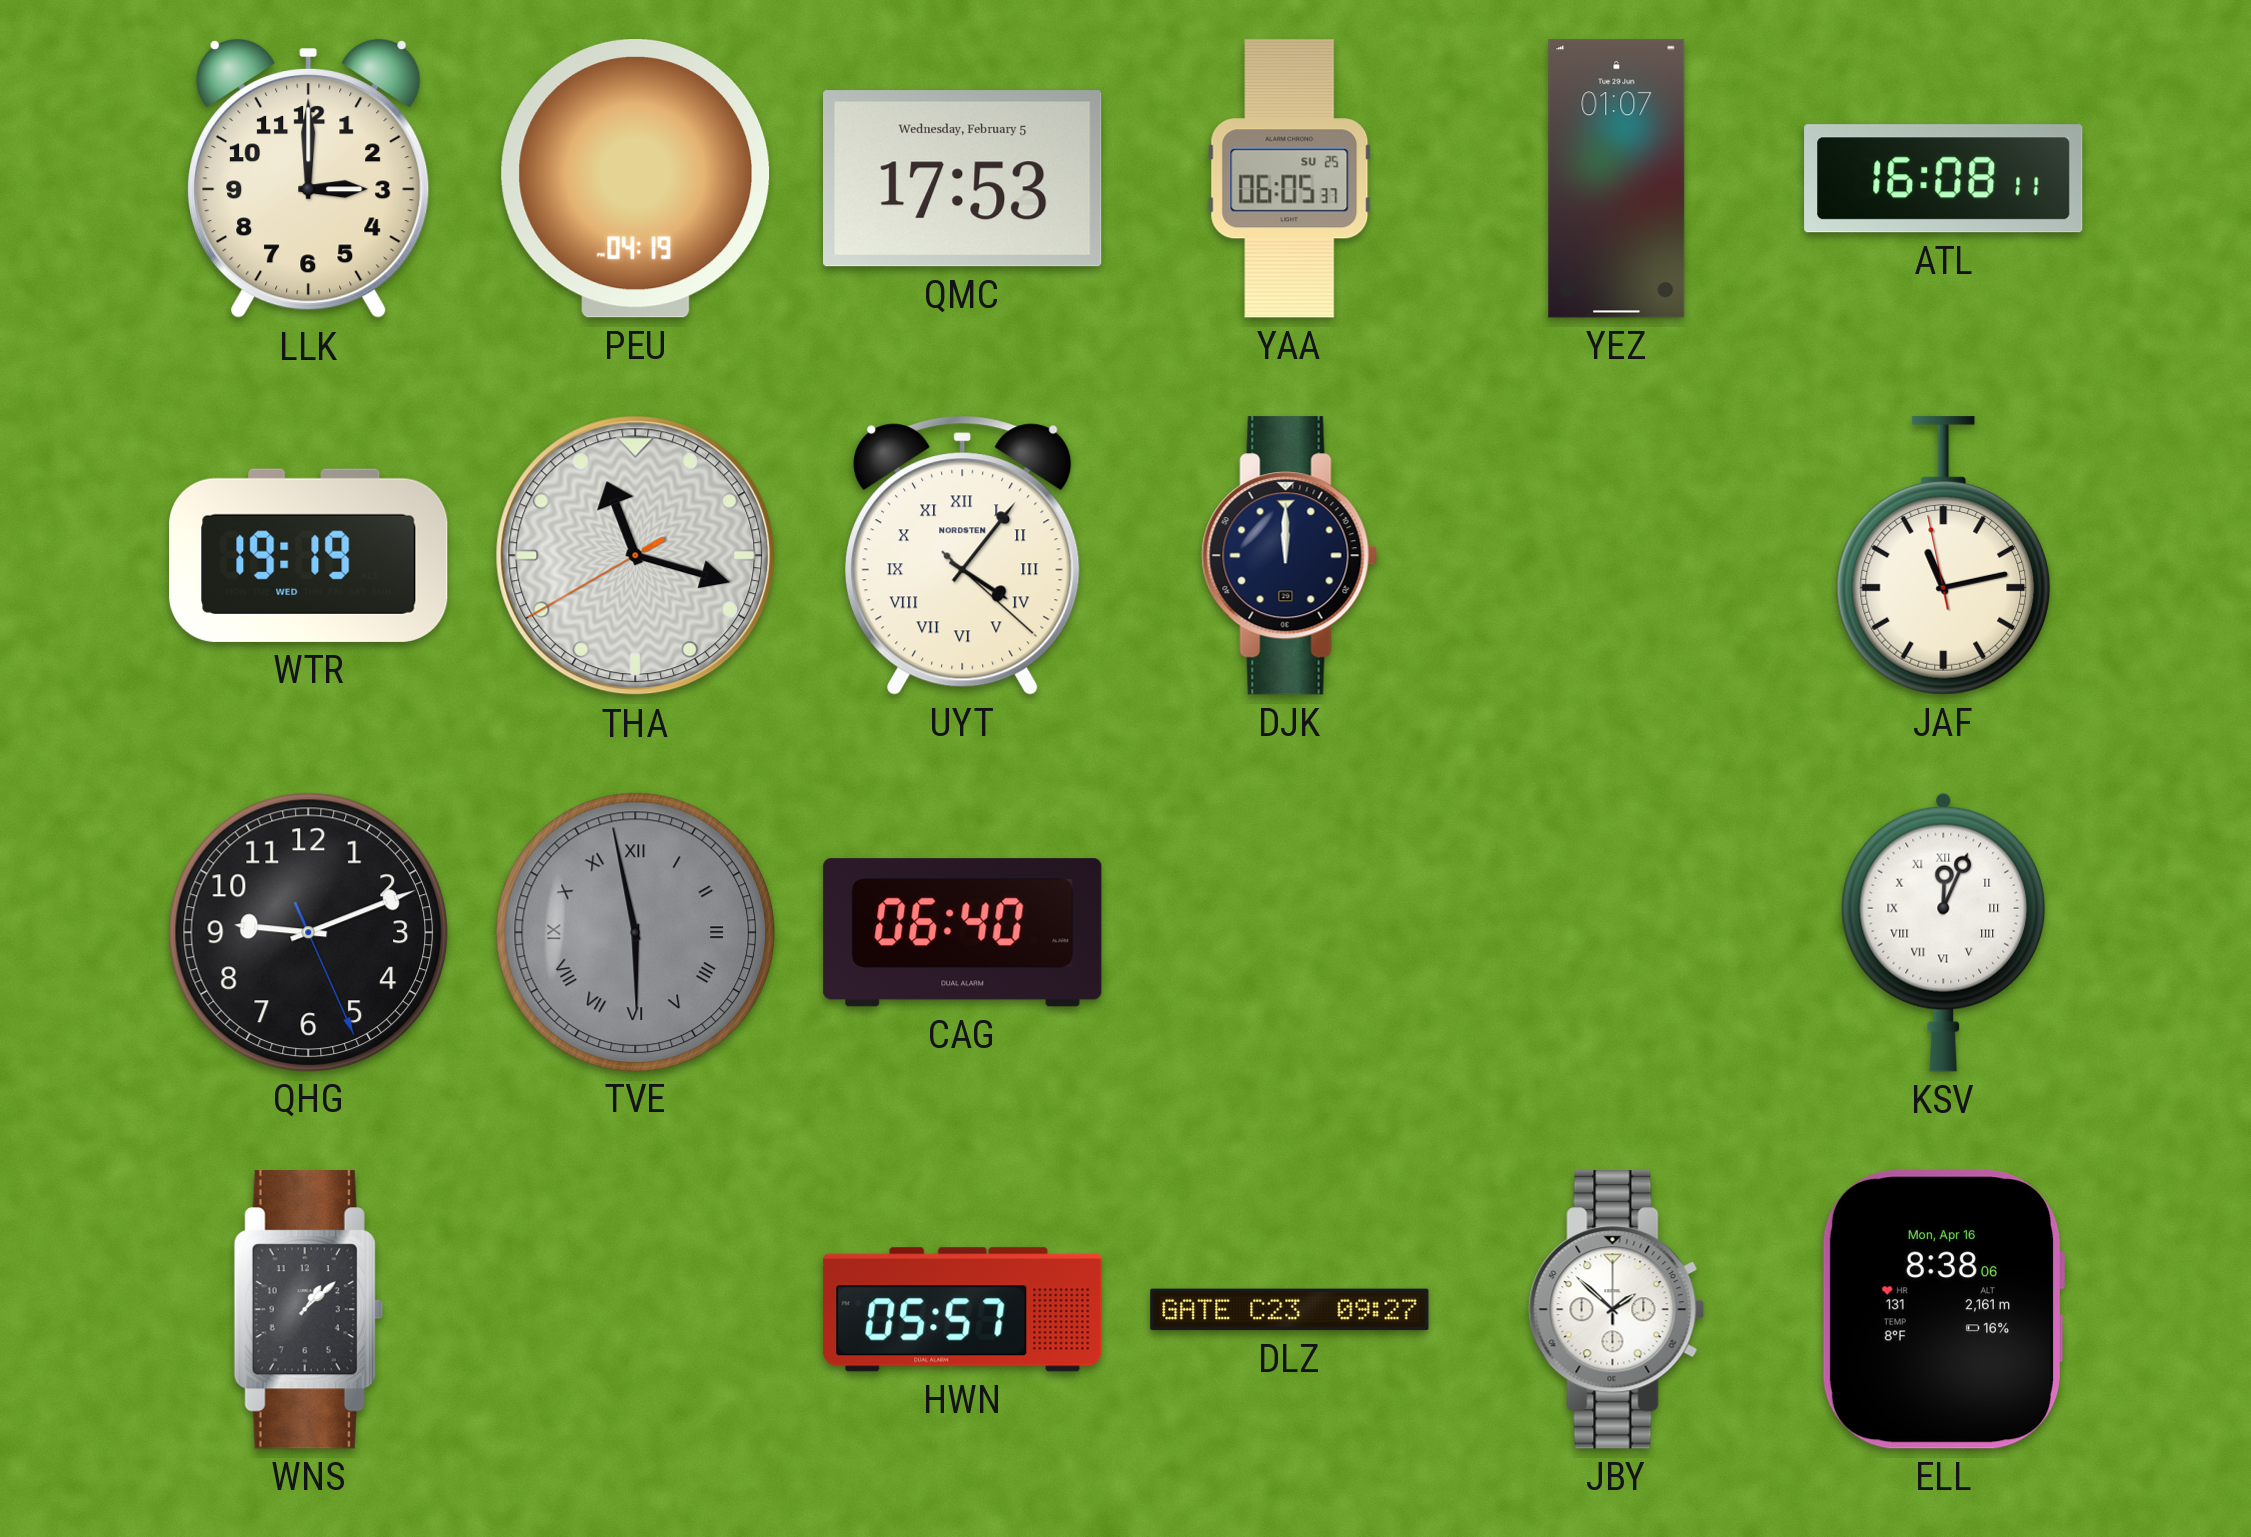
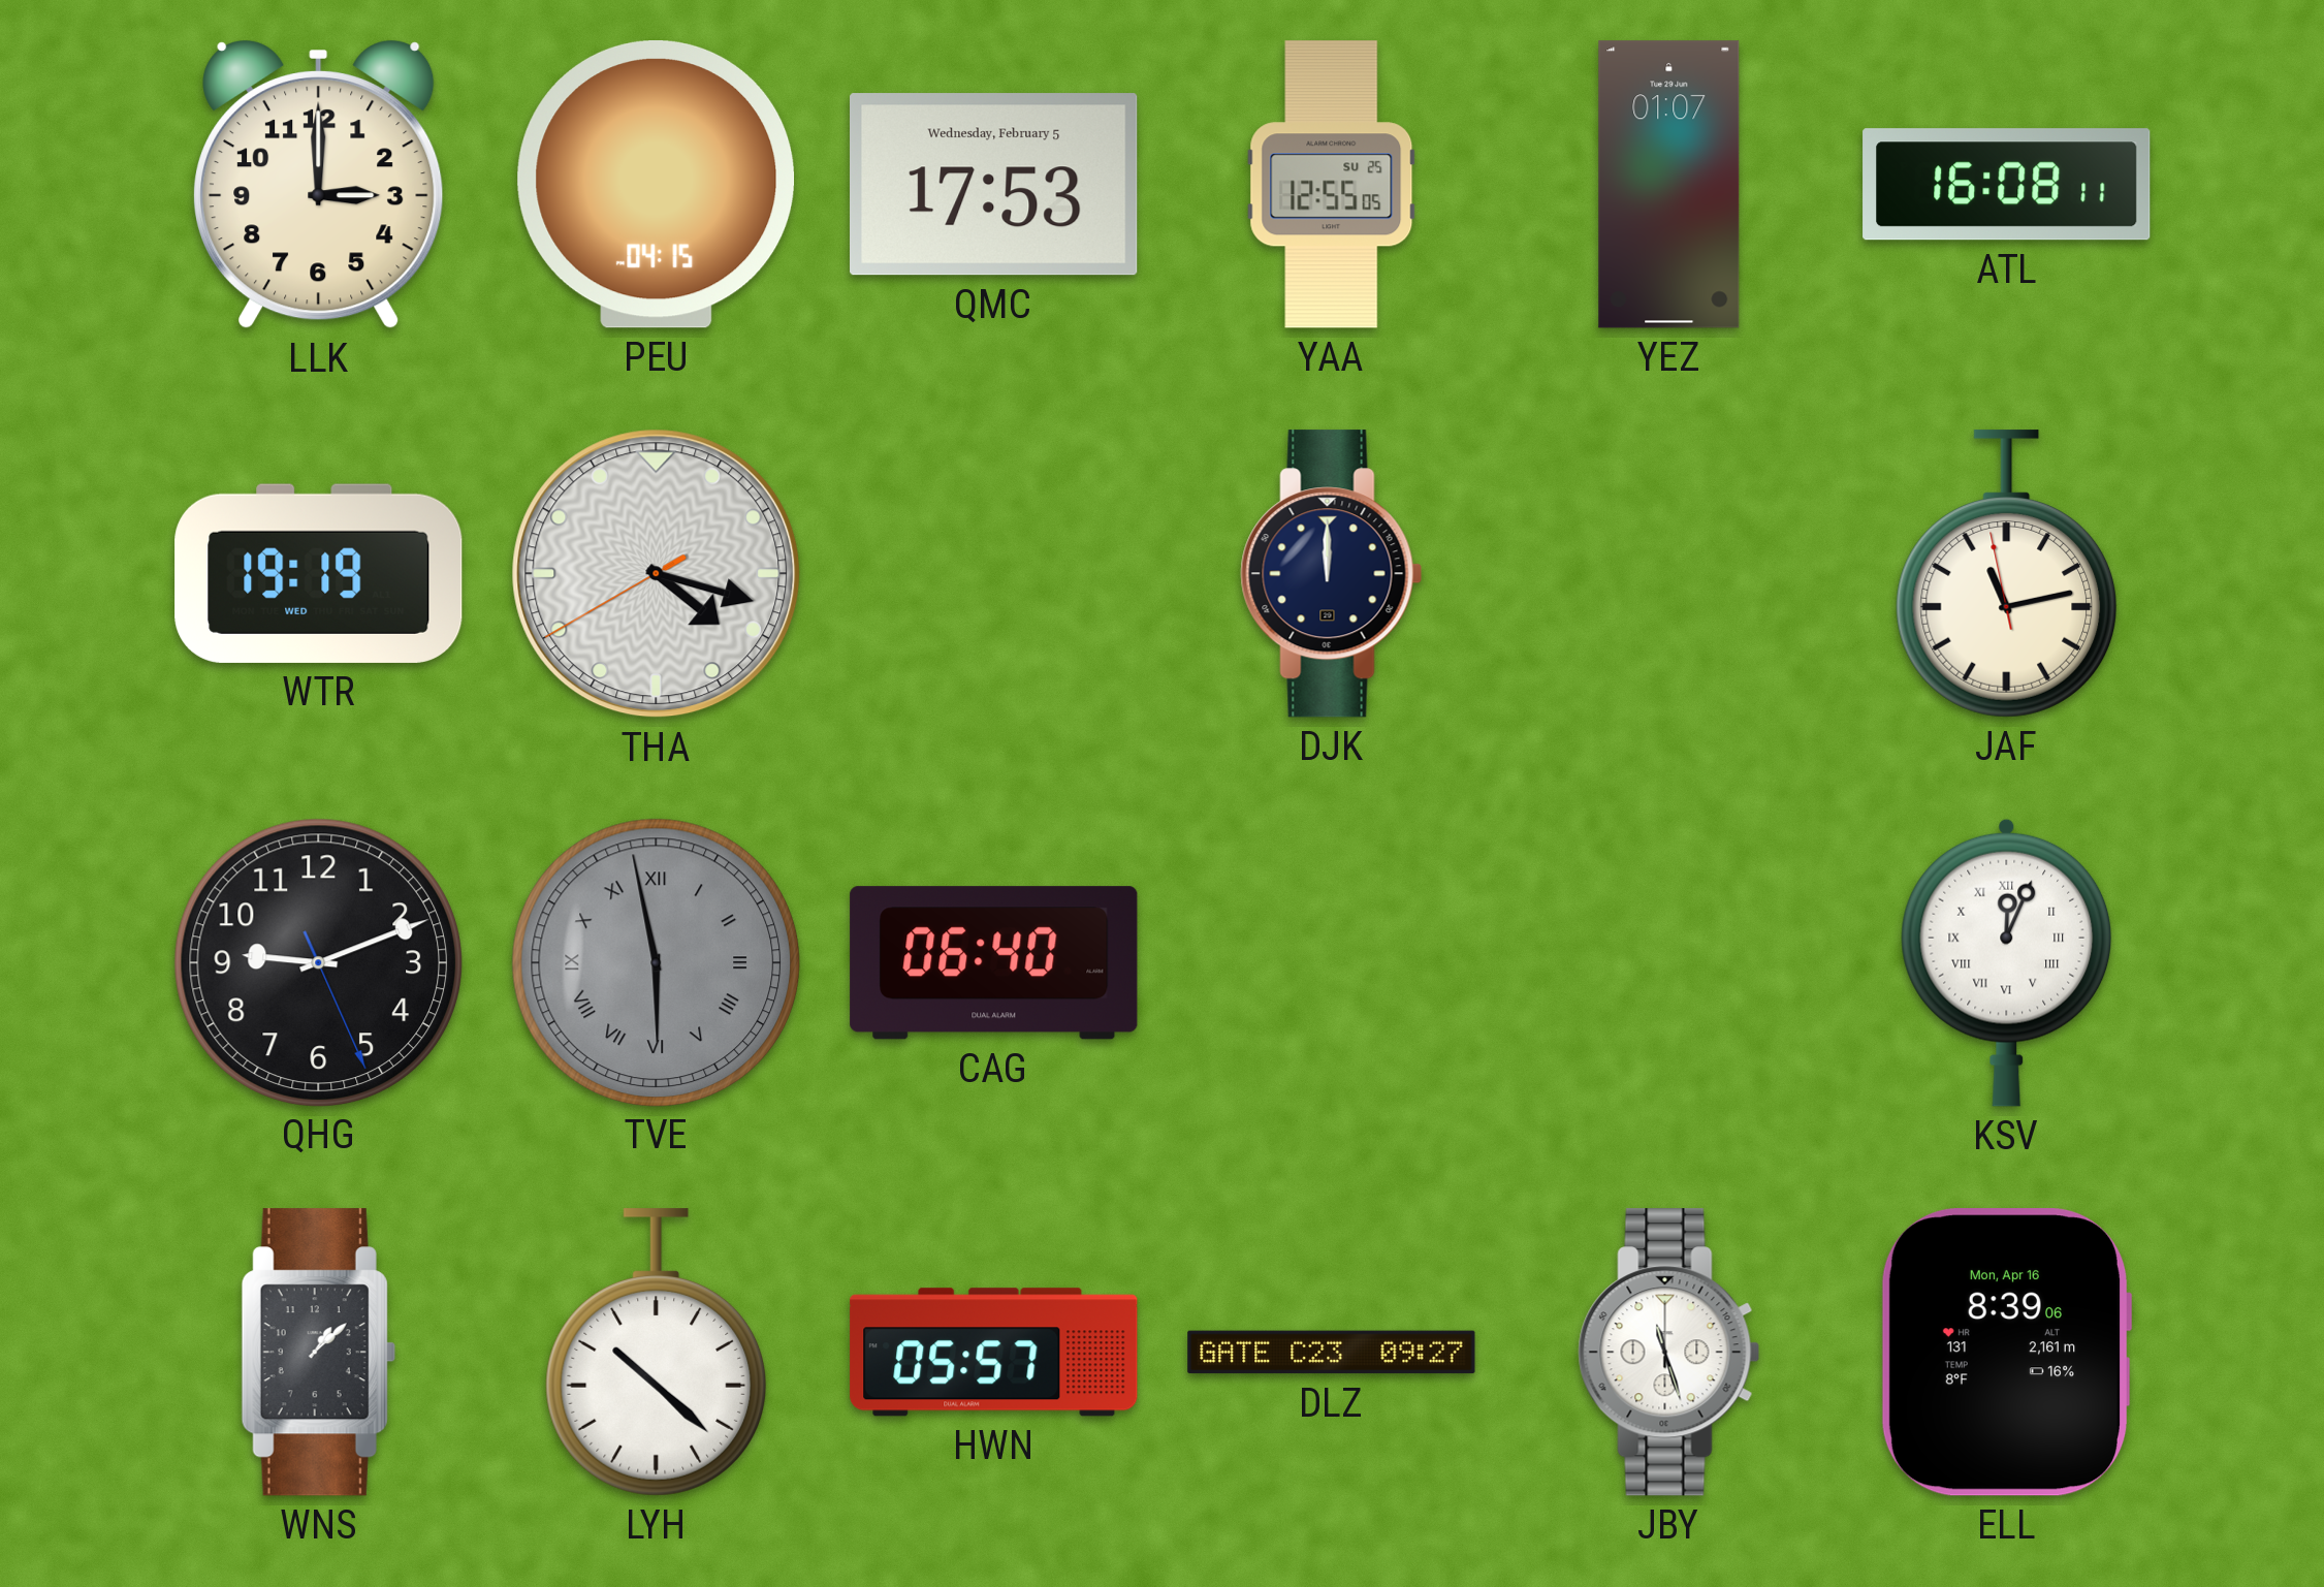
PEU: 04:19 -> 04:15 (657, 185)
YAA: 06:05 -> 12:55 (1332, 185)
THA: 11:17 -> 4:17 (657, 574)
UYT: 4:06 -> none (963, 555)
LYH: none -> 10:22 (657, 1353)
JBY: 1:52 -> 11:27 (1669, 1353)
ELL: 8:38 -> 8:39 (2006, 1353)
